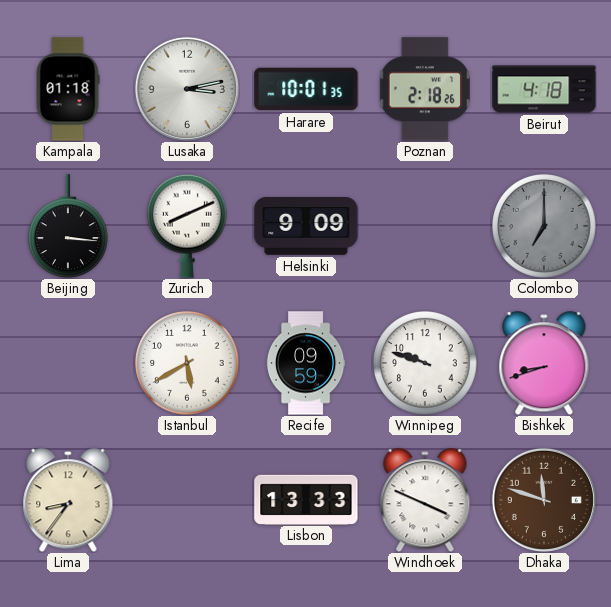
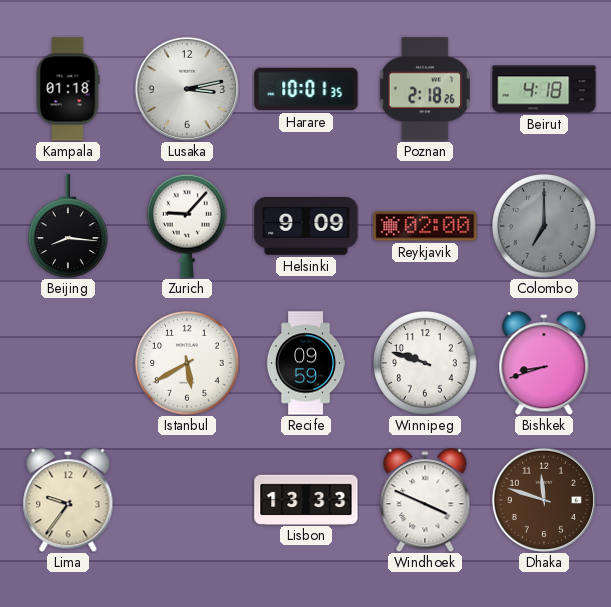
Beijing: 3:16 -> 8:16 (68, 226)
Zurich: 8:11 -> 9:07 (187, 226)
Reykjavik: none -> 02:00 (425, 226)
Lima: 8:36 -> 9:36 (68, 500)
